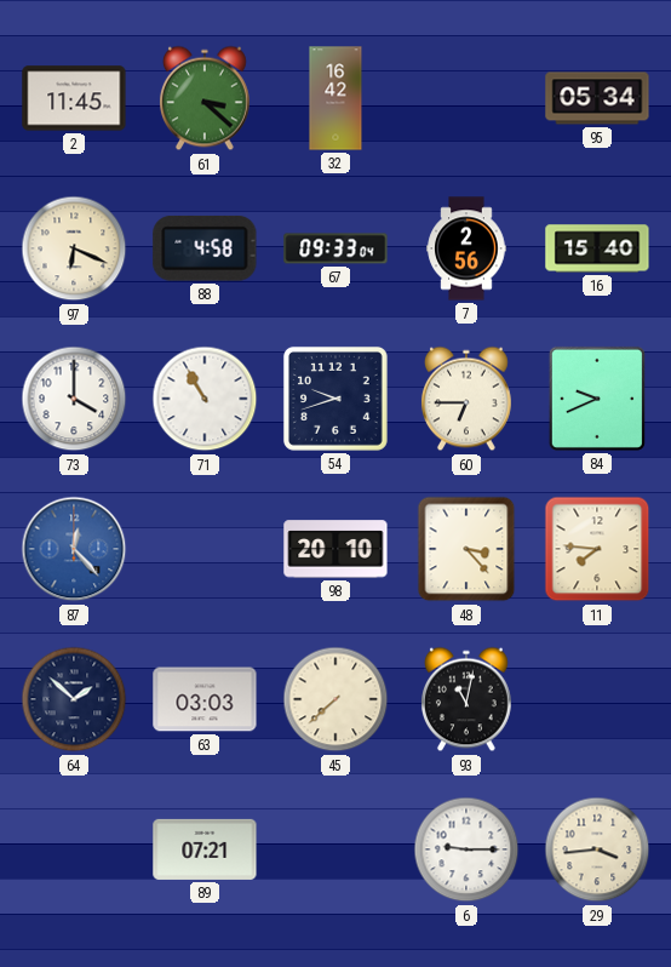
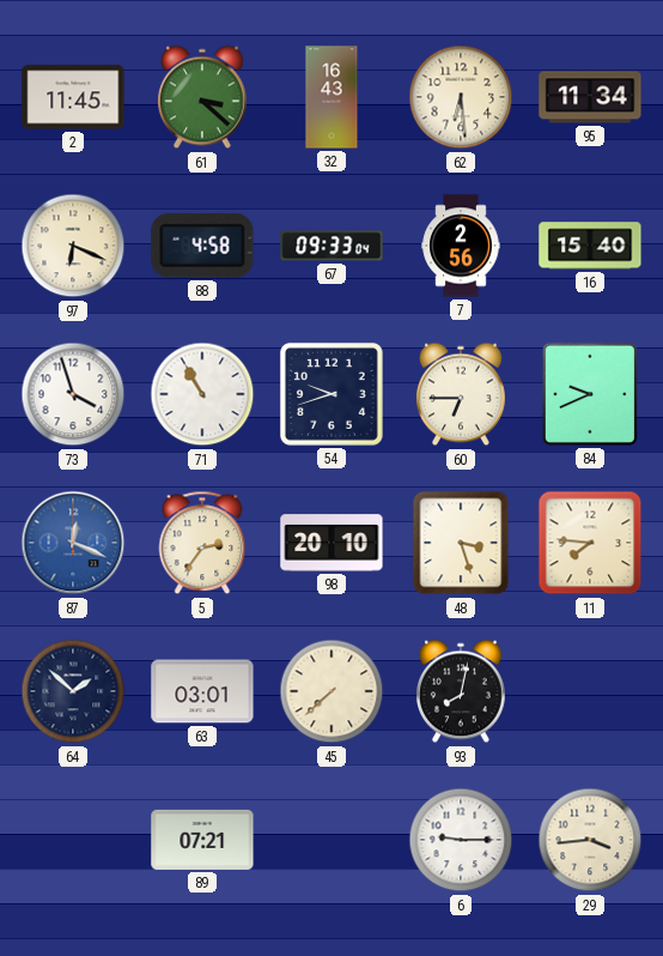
32: 16:42 -> 16:43 (331, 97)
62: none -> 6:29 (461, 97)
95: 05:34 -> 11:34 (590, 97)
73: 4:00 -> 3:57 (73, 394)
87: 12:23 -> 12:19 (73, 543)
5: none -> 2:36 (202, 543)
48: 3:23 -> 3:27 (461, 543)
63: 03:03 -> 03:01 (202, 691)
93: 11:02 -> 8:02 (461, 691)
